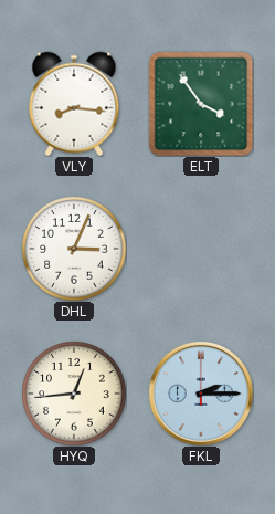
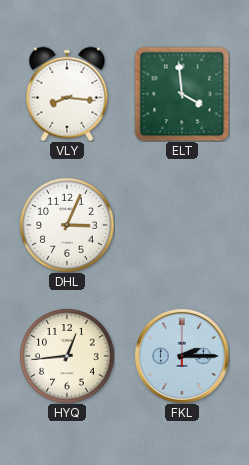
ELT: 3:54 -> 3:59 (182, 94)
